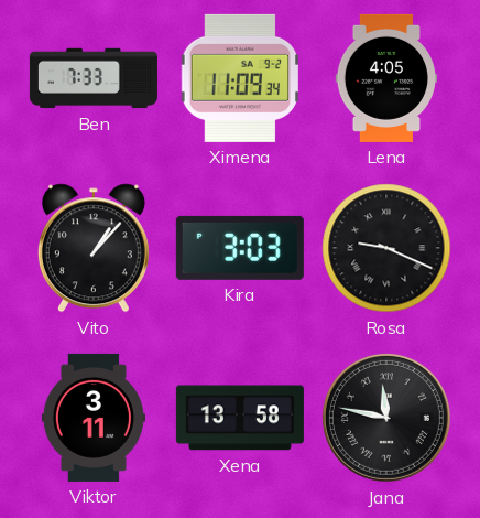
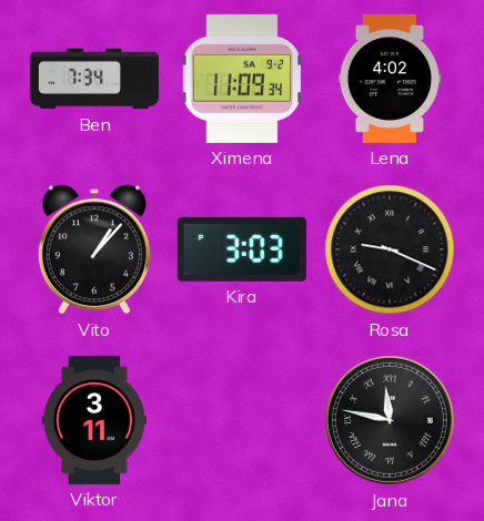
Ben: 7:33 -> 7:34 (94, 79)
Lena: 4:05 -> 4:02 (389, 79)
Xena: 13:58 -> none (240, 418)
